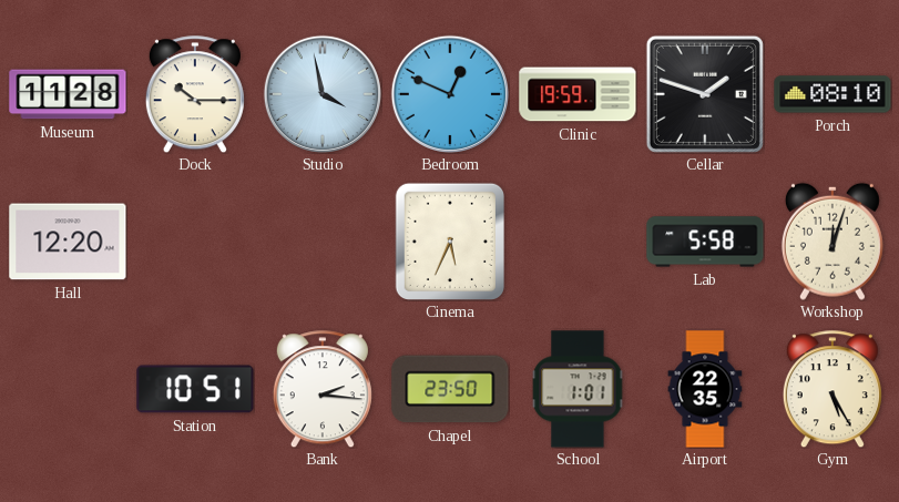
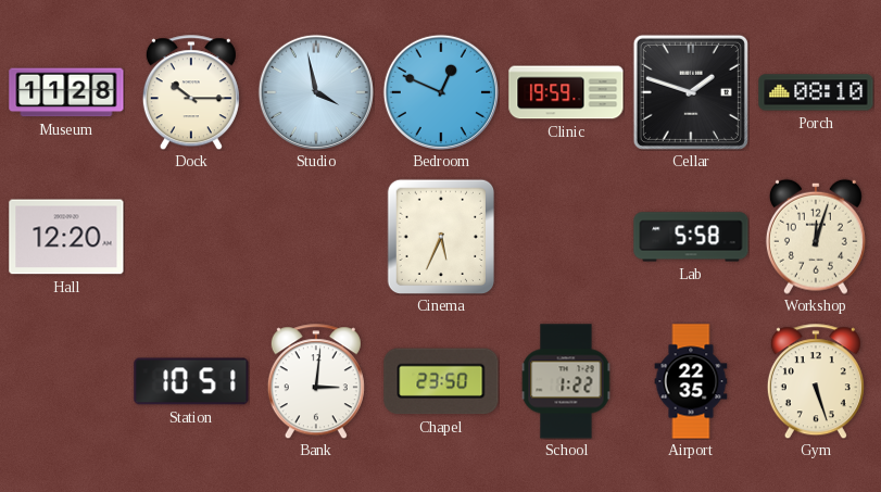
Bank: 2:16 -> 3:01 (316, 381)
School: 1:01 -> 1:22 (566, 381)
Gym: 5:25 -> 5:27 (816, 381)
